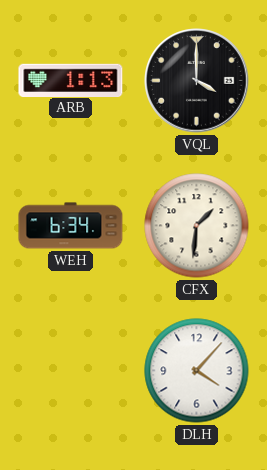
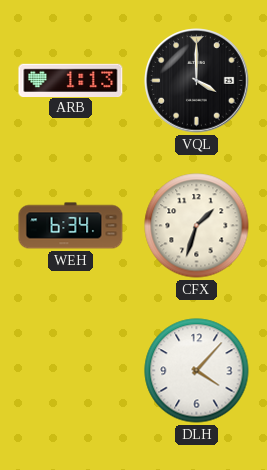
CFX: 1:31 -> 1:33 (197, 226)
